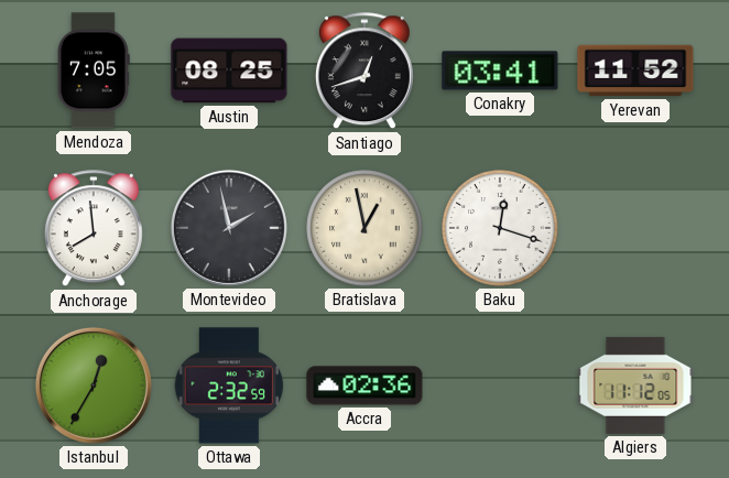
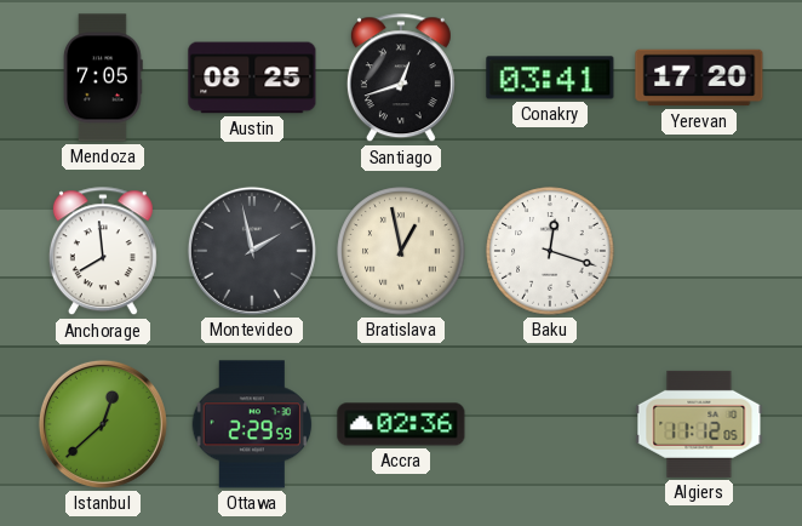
Yerevan: 11:52 -> 17:20 (699, 78)
Istanbul: 12:35 -> 12:38 (103, 424)
Ottawa: 2:32 -> 2:29 (252, 424)
